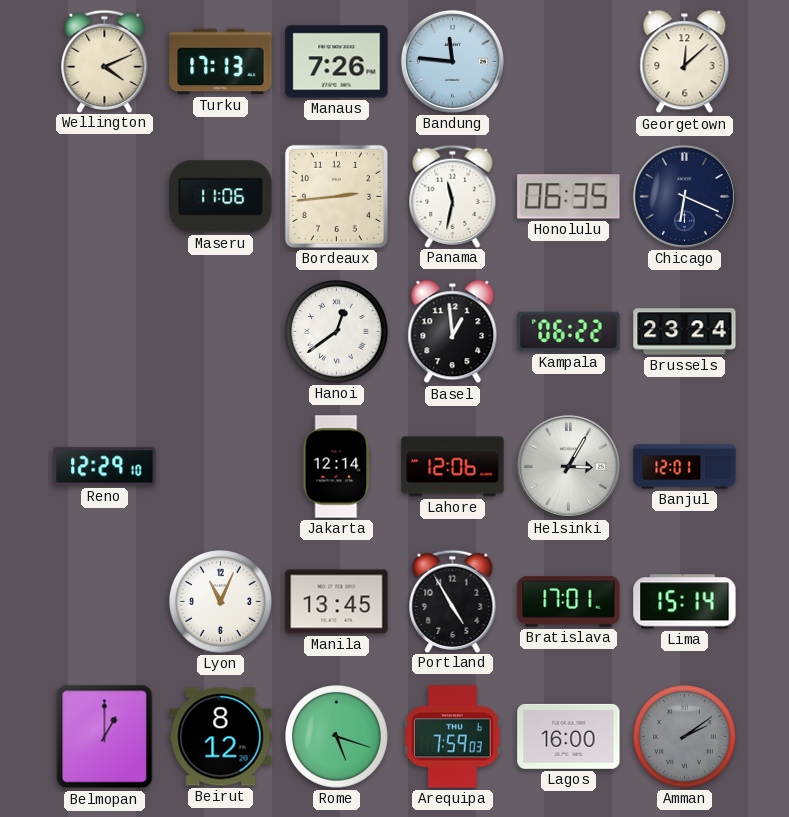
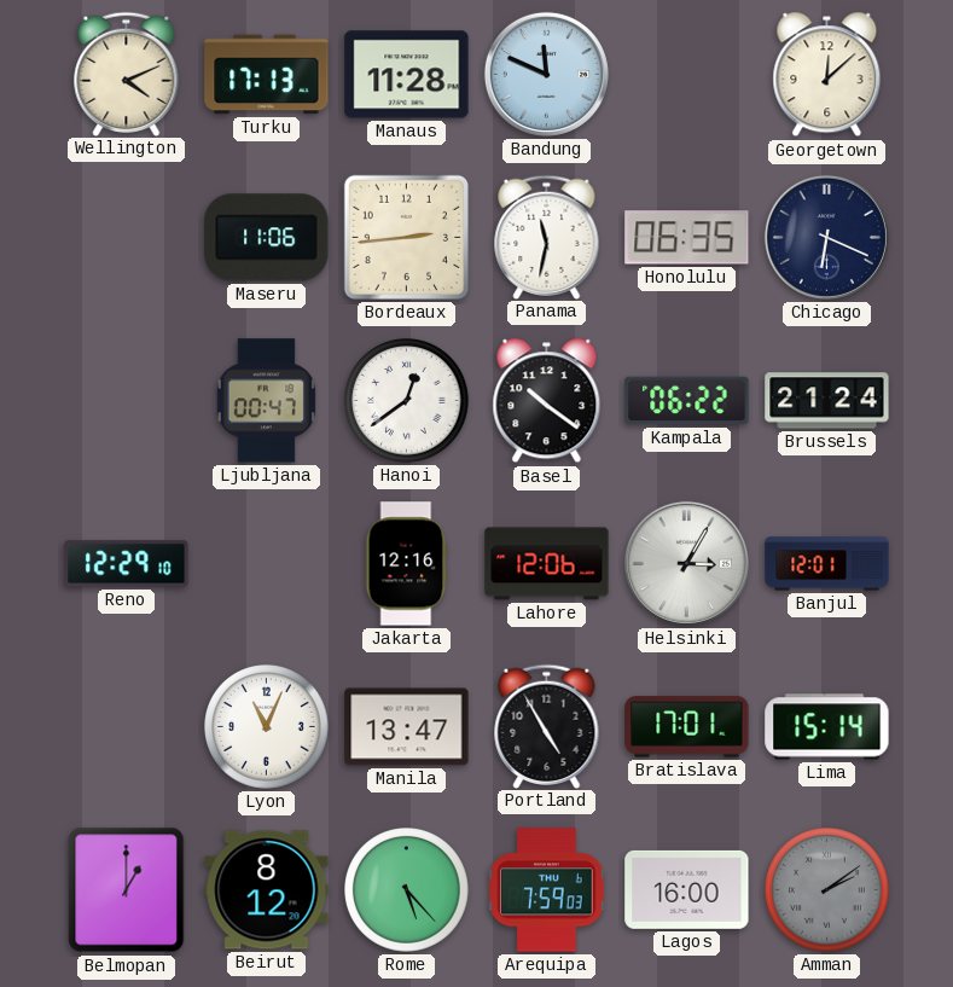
Manaus: 7:26 -> 11:28 (407, 75)
Bandung: 11:46 -> 11:49 (546, 74)
Ljubljana: none -> 00:47 (266, 401)
Basel: 12:59 -> 10:21 (547, 401)
Brussels: 23:24 -> 21:24 (827, 401)
Jakarta: 12:14 -> 12:16 (407, 564)
Manila: 13:45 -> 13:47 (407, 727)
Rome: 5:18 -> 5:23 (407, 890)
